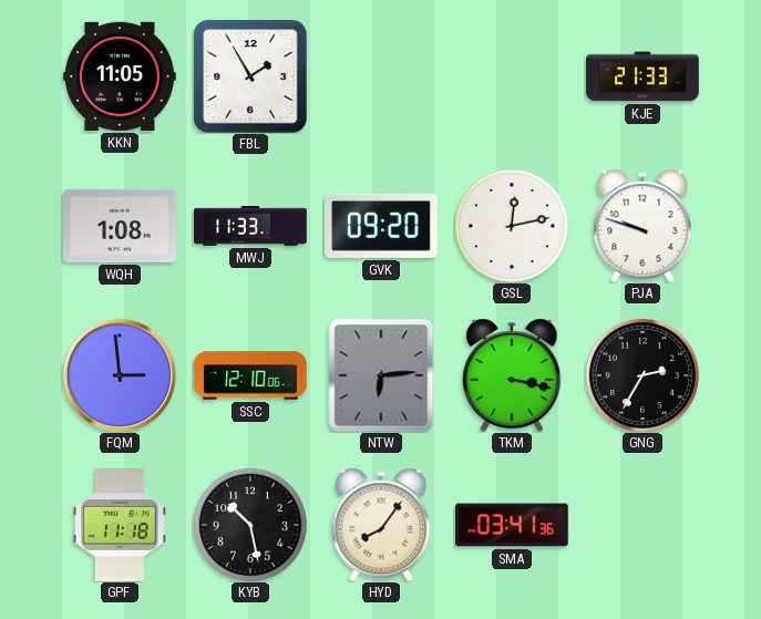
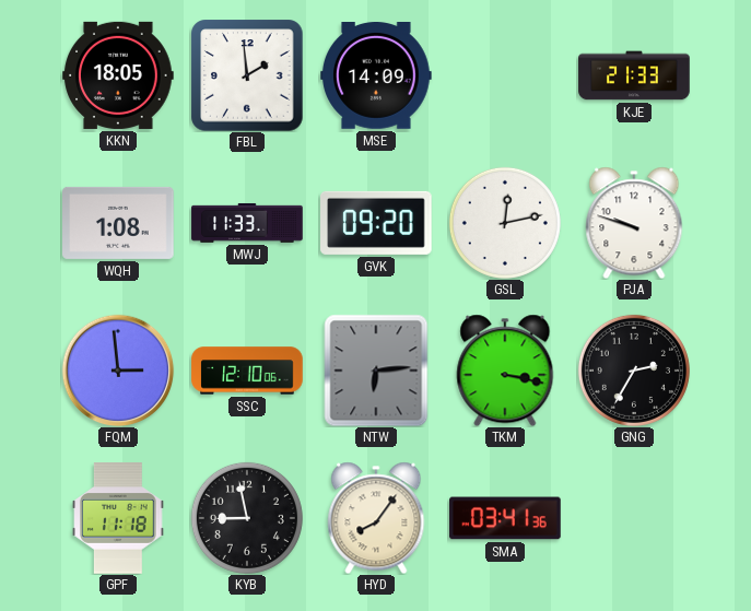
KKN: 11:05 -> 18:05 (118, 75)
FBL: 1:55 -> 1:59 (247, 75)
MSE: none -> 14:09 (376, 77)
KYB: 10:28 -> 8:58 (247, 518)
